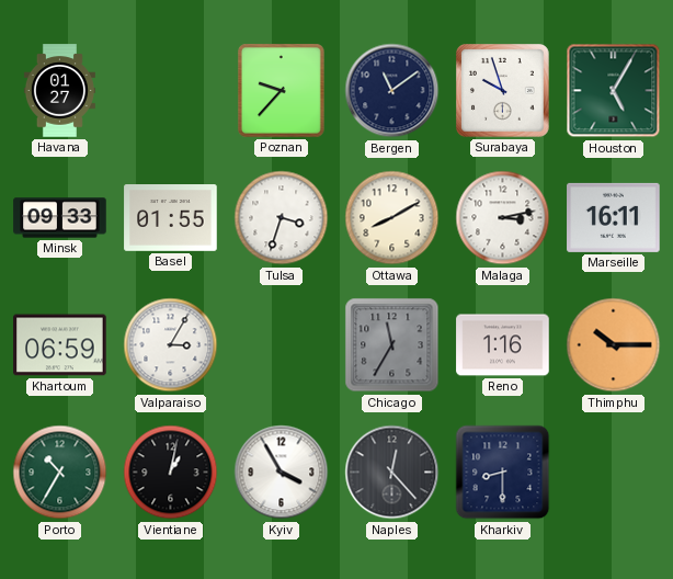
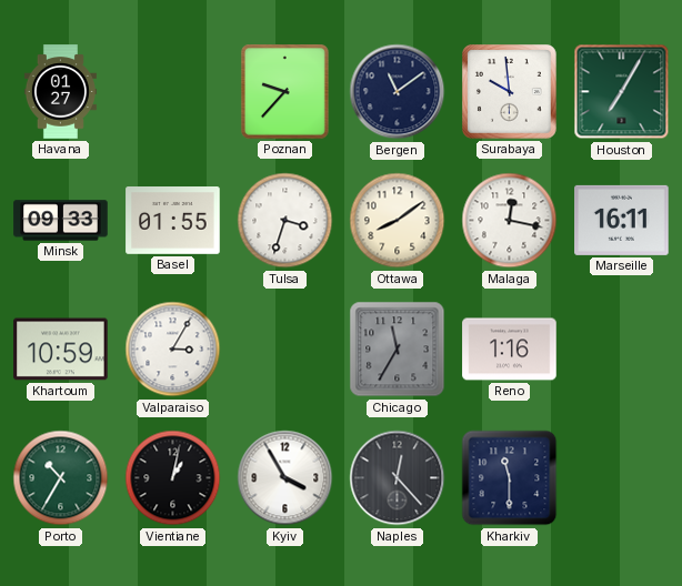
Surabaya: 9:57 -> 9:59 (510, 92)
Houston: 5:05 -> 7:05 (622, 92)
Ottawa: 8:10 -> 8:09 (398, 221)
Malaga: 3:13 -> 12:17 (510, 221)
Khartoum: 06:59 -> 10:59 (61, 350)
Thimphu: 10:15 -> none (614, 345)
Kharkiv: 8:30 -> 11:30 (510, 478)
